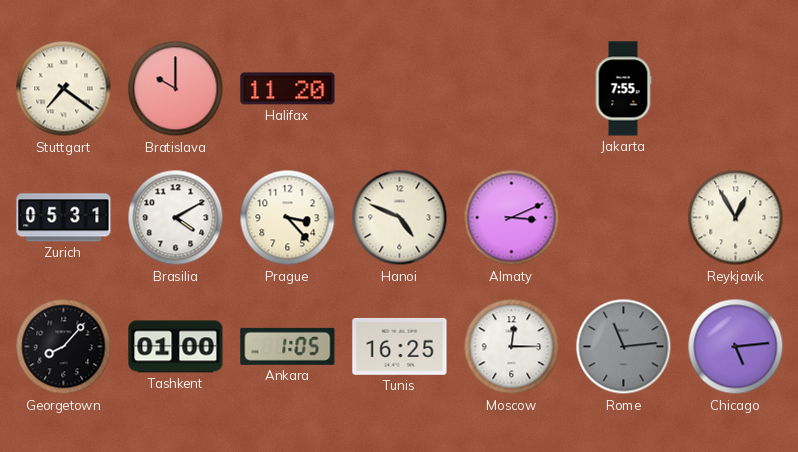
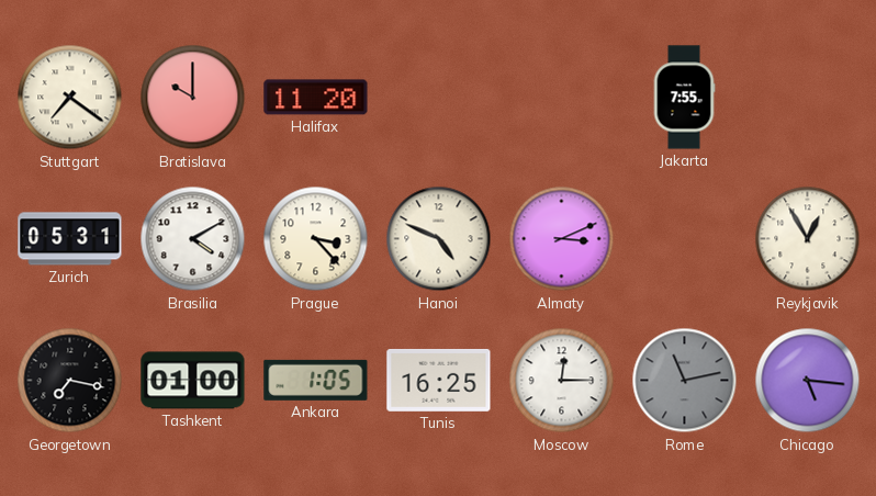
Georgetown: 8:07 -> 7:17 (70, 381)
Rome: 11:14 -> 11:13 (685, 381)
Chicago: 5:14 -> 5:16 (808, 381)
